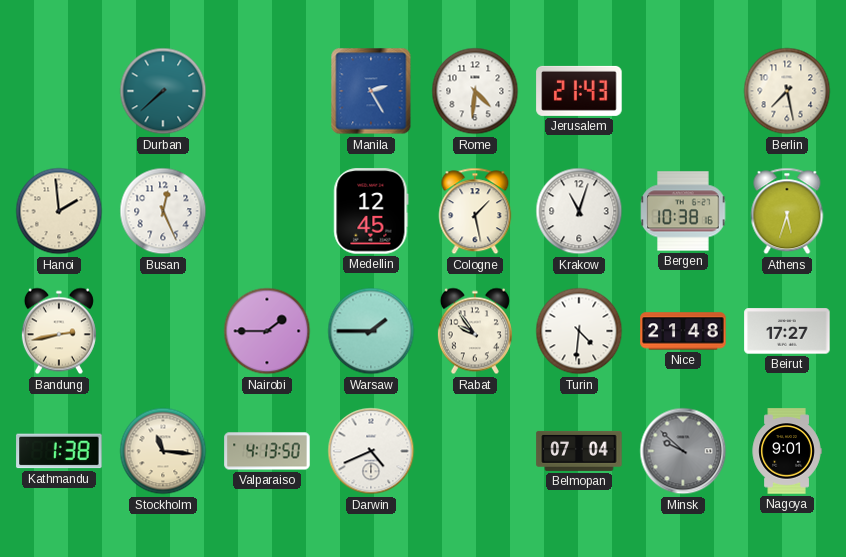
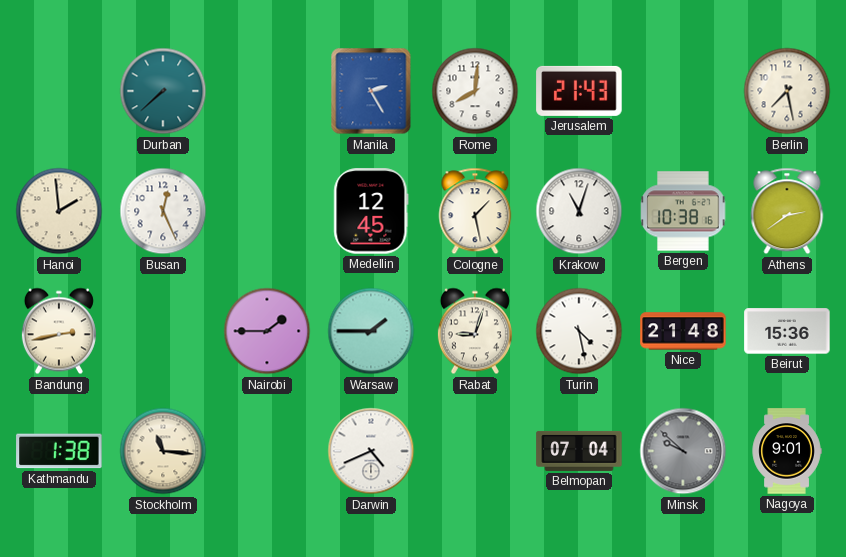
Rome: 4:31 -> 8:01 (475, 91)
Athens: 5:33 -> 2:39 (787, 211)
Rabat: 9:54 -> 9:03 (475, 331)
Turin: 4:31 -> 4:28 (579, 331)
Beirut: 17:27 -> 15:36 (787, 331)
Valparaiso: 4:13 -> none (267, 451)
